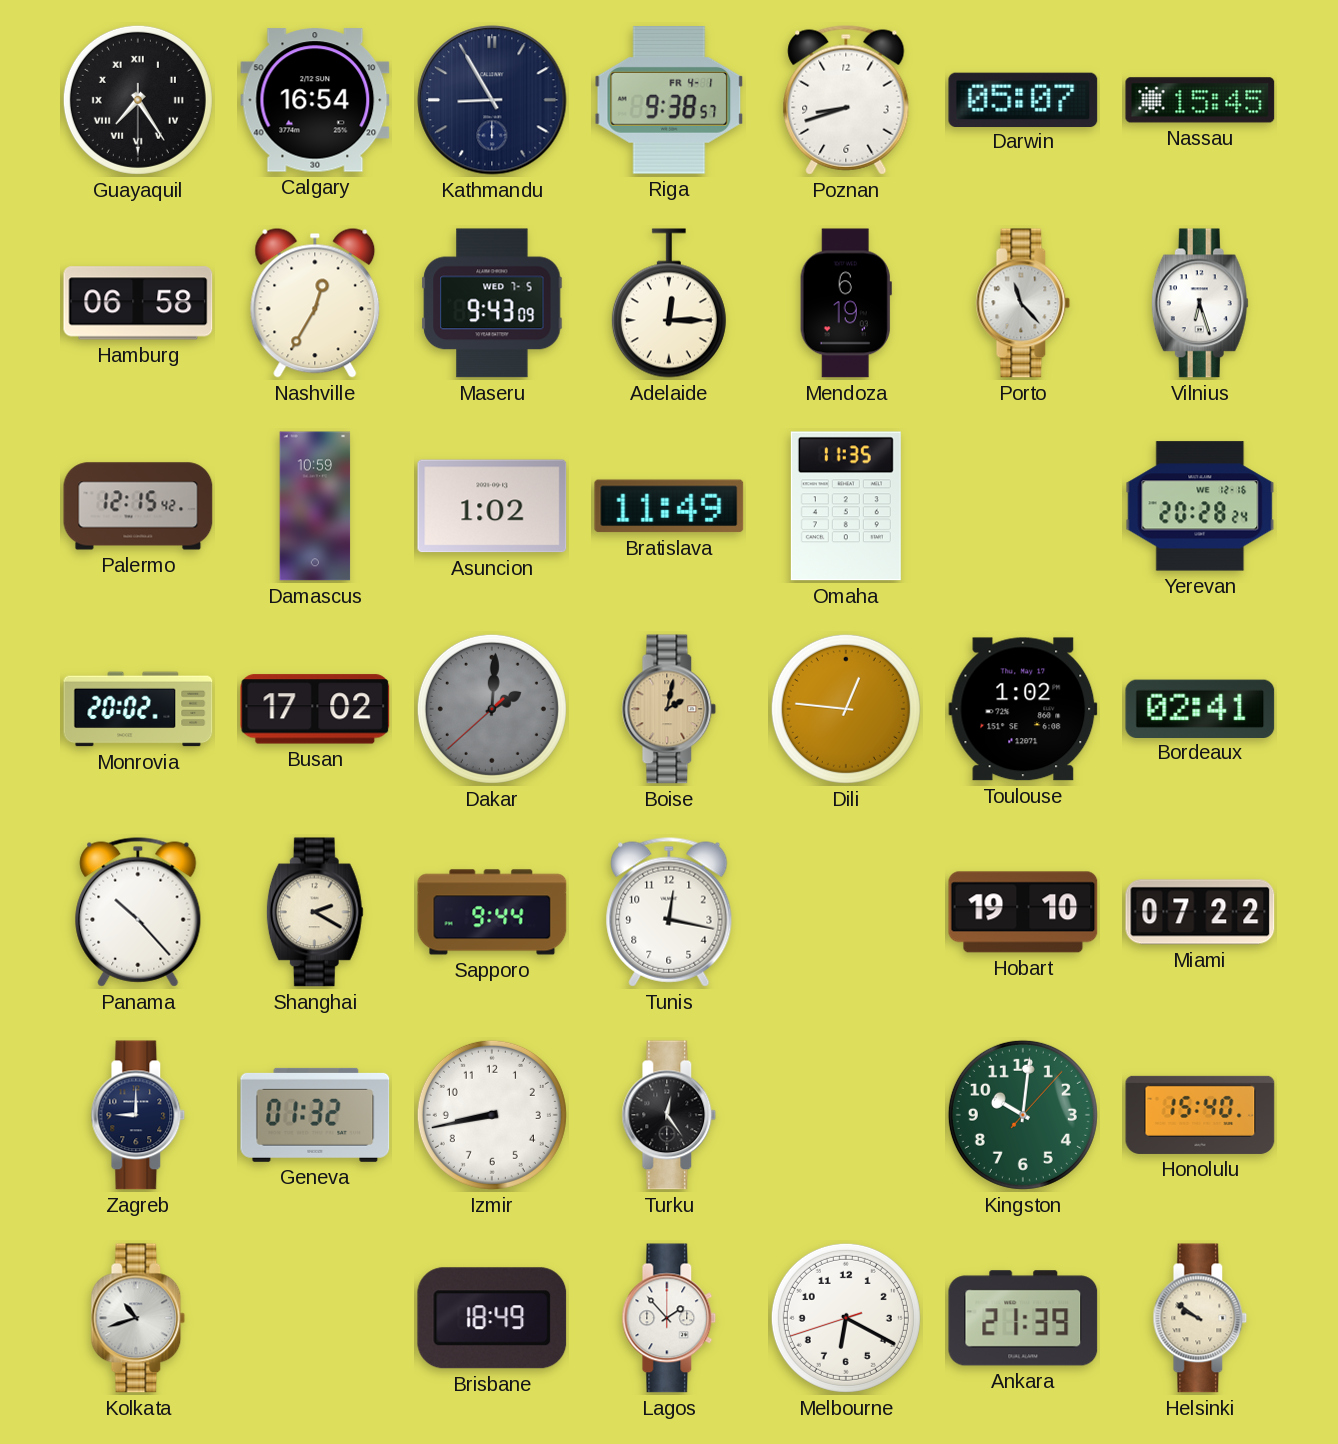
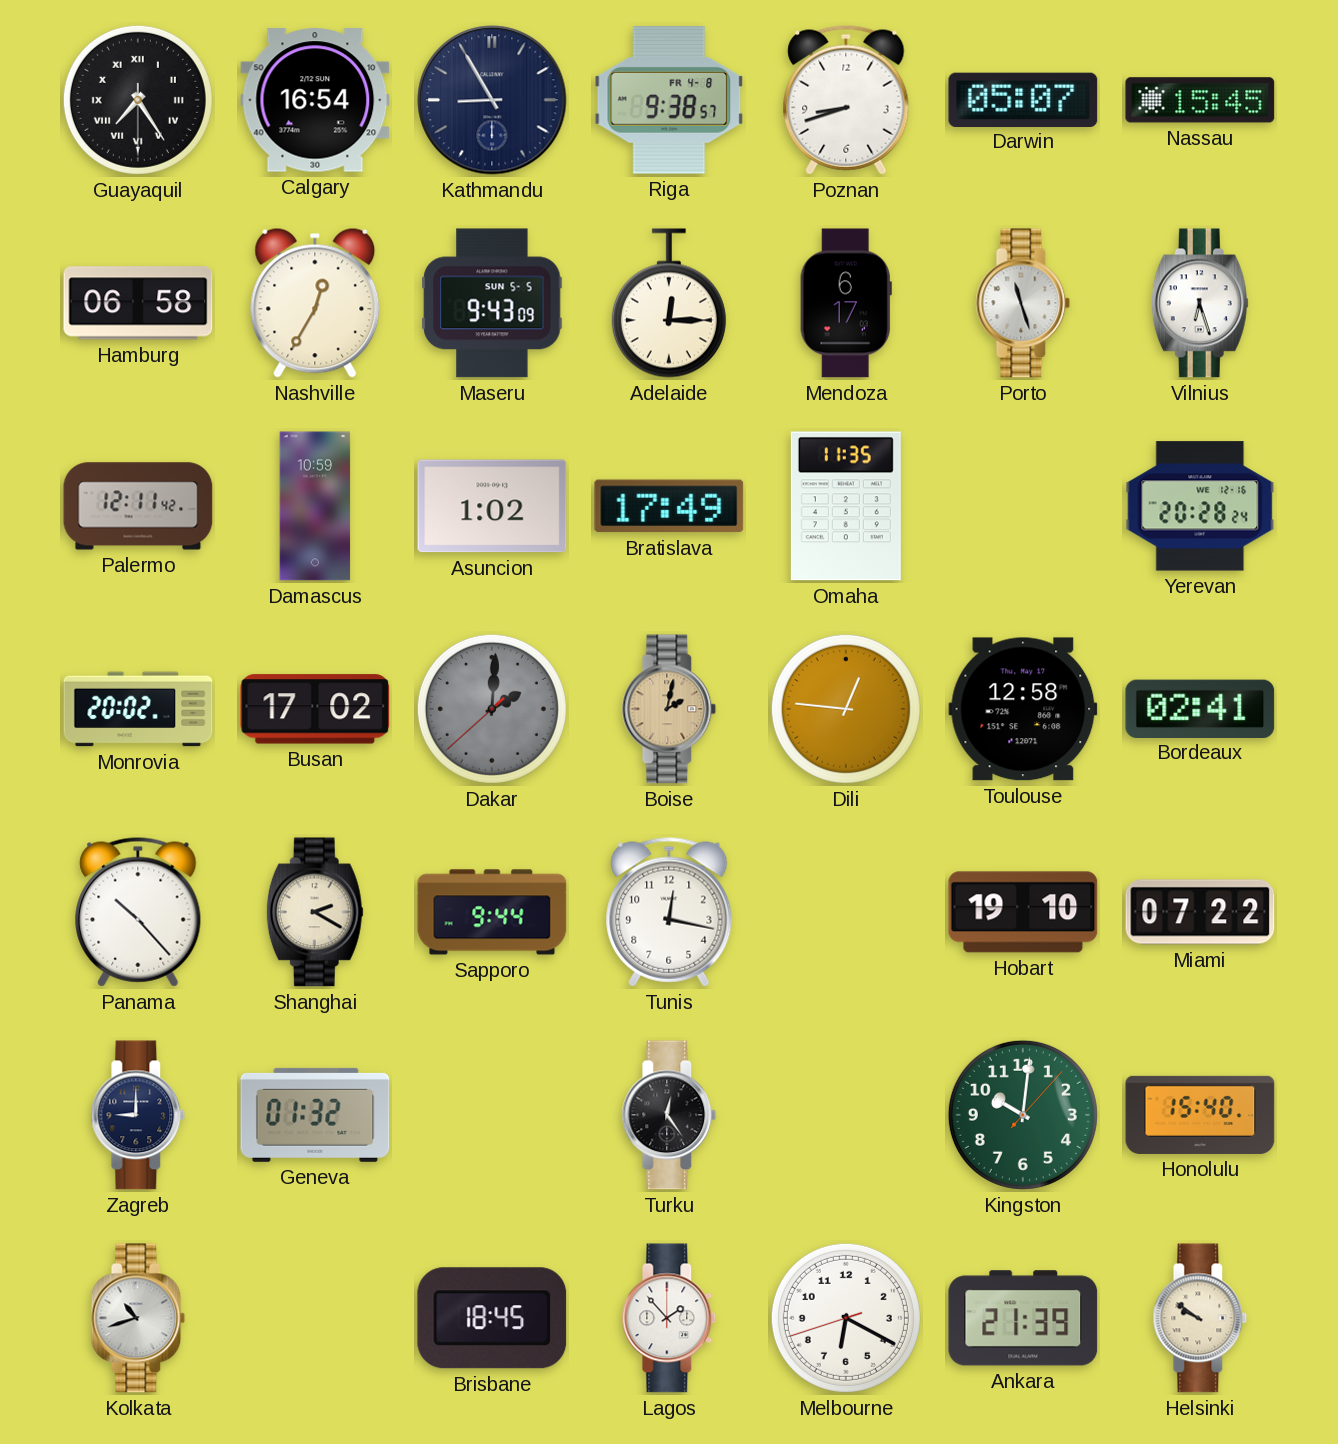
Riga date: FR 4-1 -> FR 4-8 (669, 100)
Maseru date: WED 7-5 -> SUN 5-5 (492, 303)
Mendoza: 6:19 -> 6:17 (846, 303)
Porto: 11:23 -> 11:27 (1023, 303)
Palermo: 12:15 -> 12:11 (138, 506)
Bratislava: 11:49 -> 17:49 (669, 506)
Toulouse: 1:02 -> 12:58 (1023, 709)
Izmir: 8:43 -> none (492, 1115)
Brisbane: 18:49 -> 18:45 (492, 1318)
